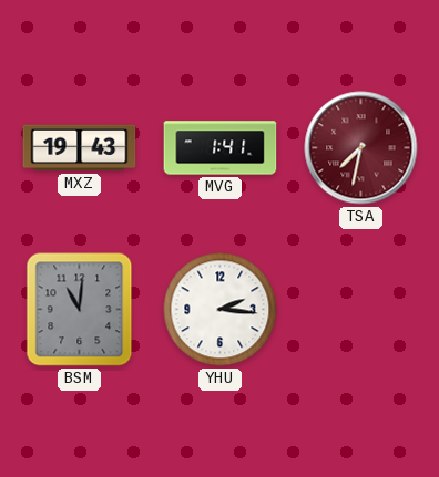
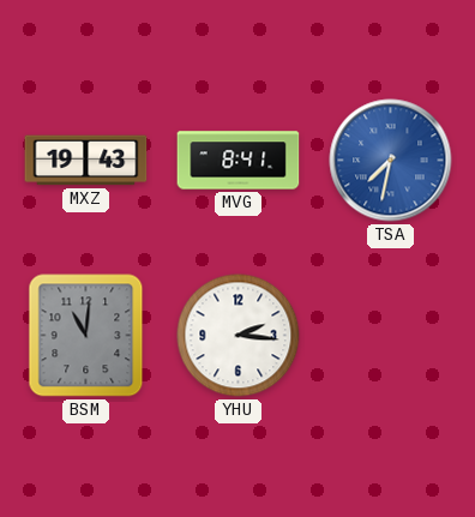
MVG: 1:41 -> 8:41 (239, 161)
TSA dial: burgundy -> blue (391, 161)
